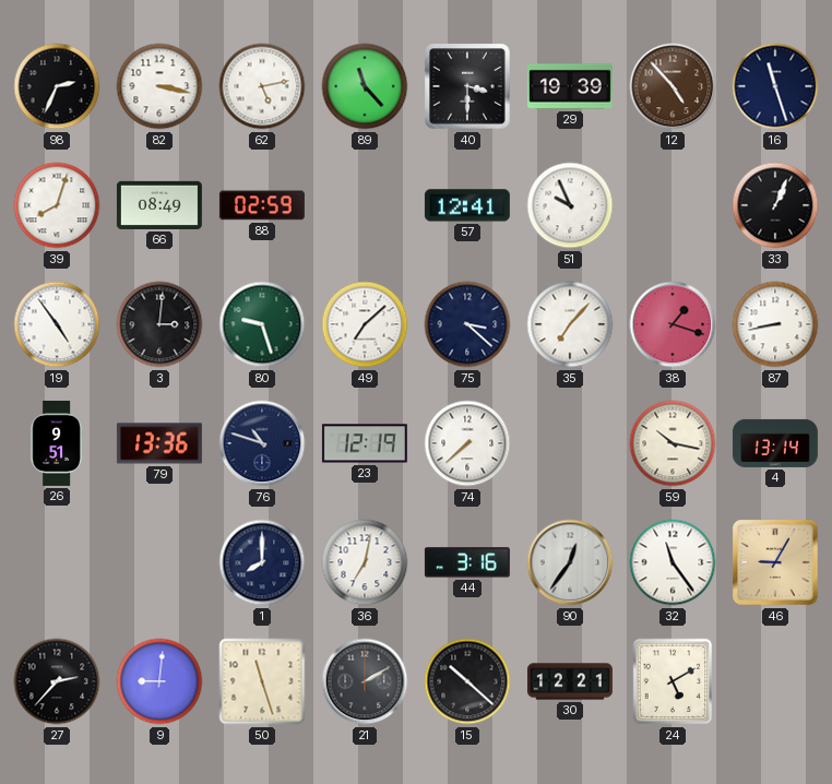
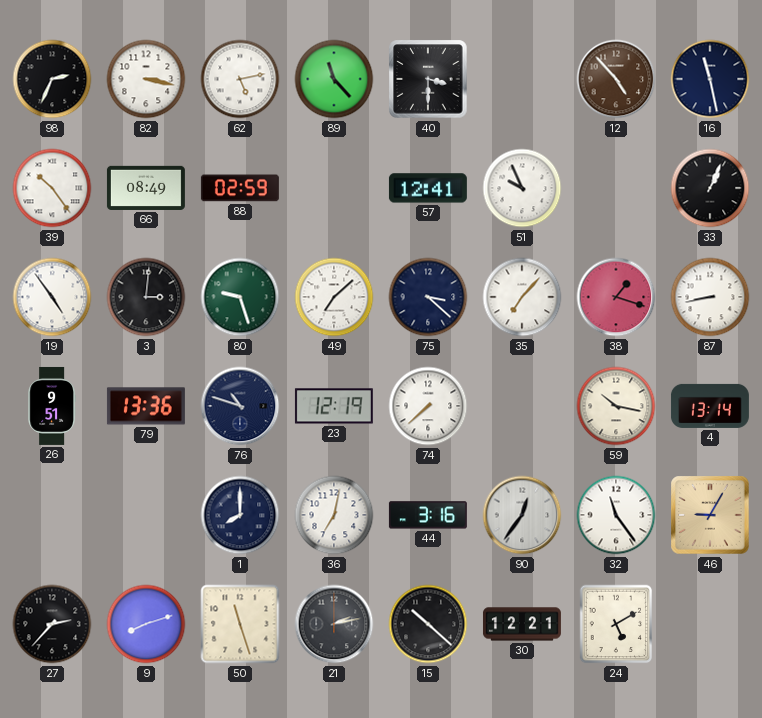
29: 19:39 -> none (570, 86)
16: 11:27 -> 11:28 (710, 79)
39: 8:03 -> 10:24 (52, 188)
9: 9:01 -> 8:12 (146, 624)
21: 2:10 -> 2:13 (334, 624)
